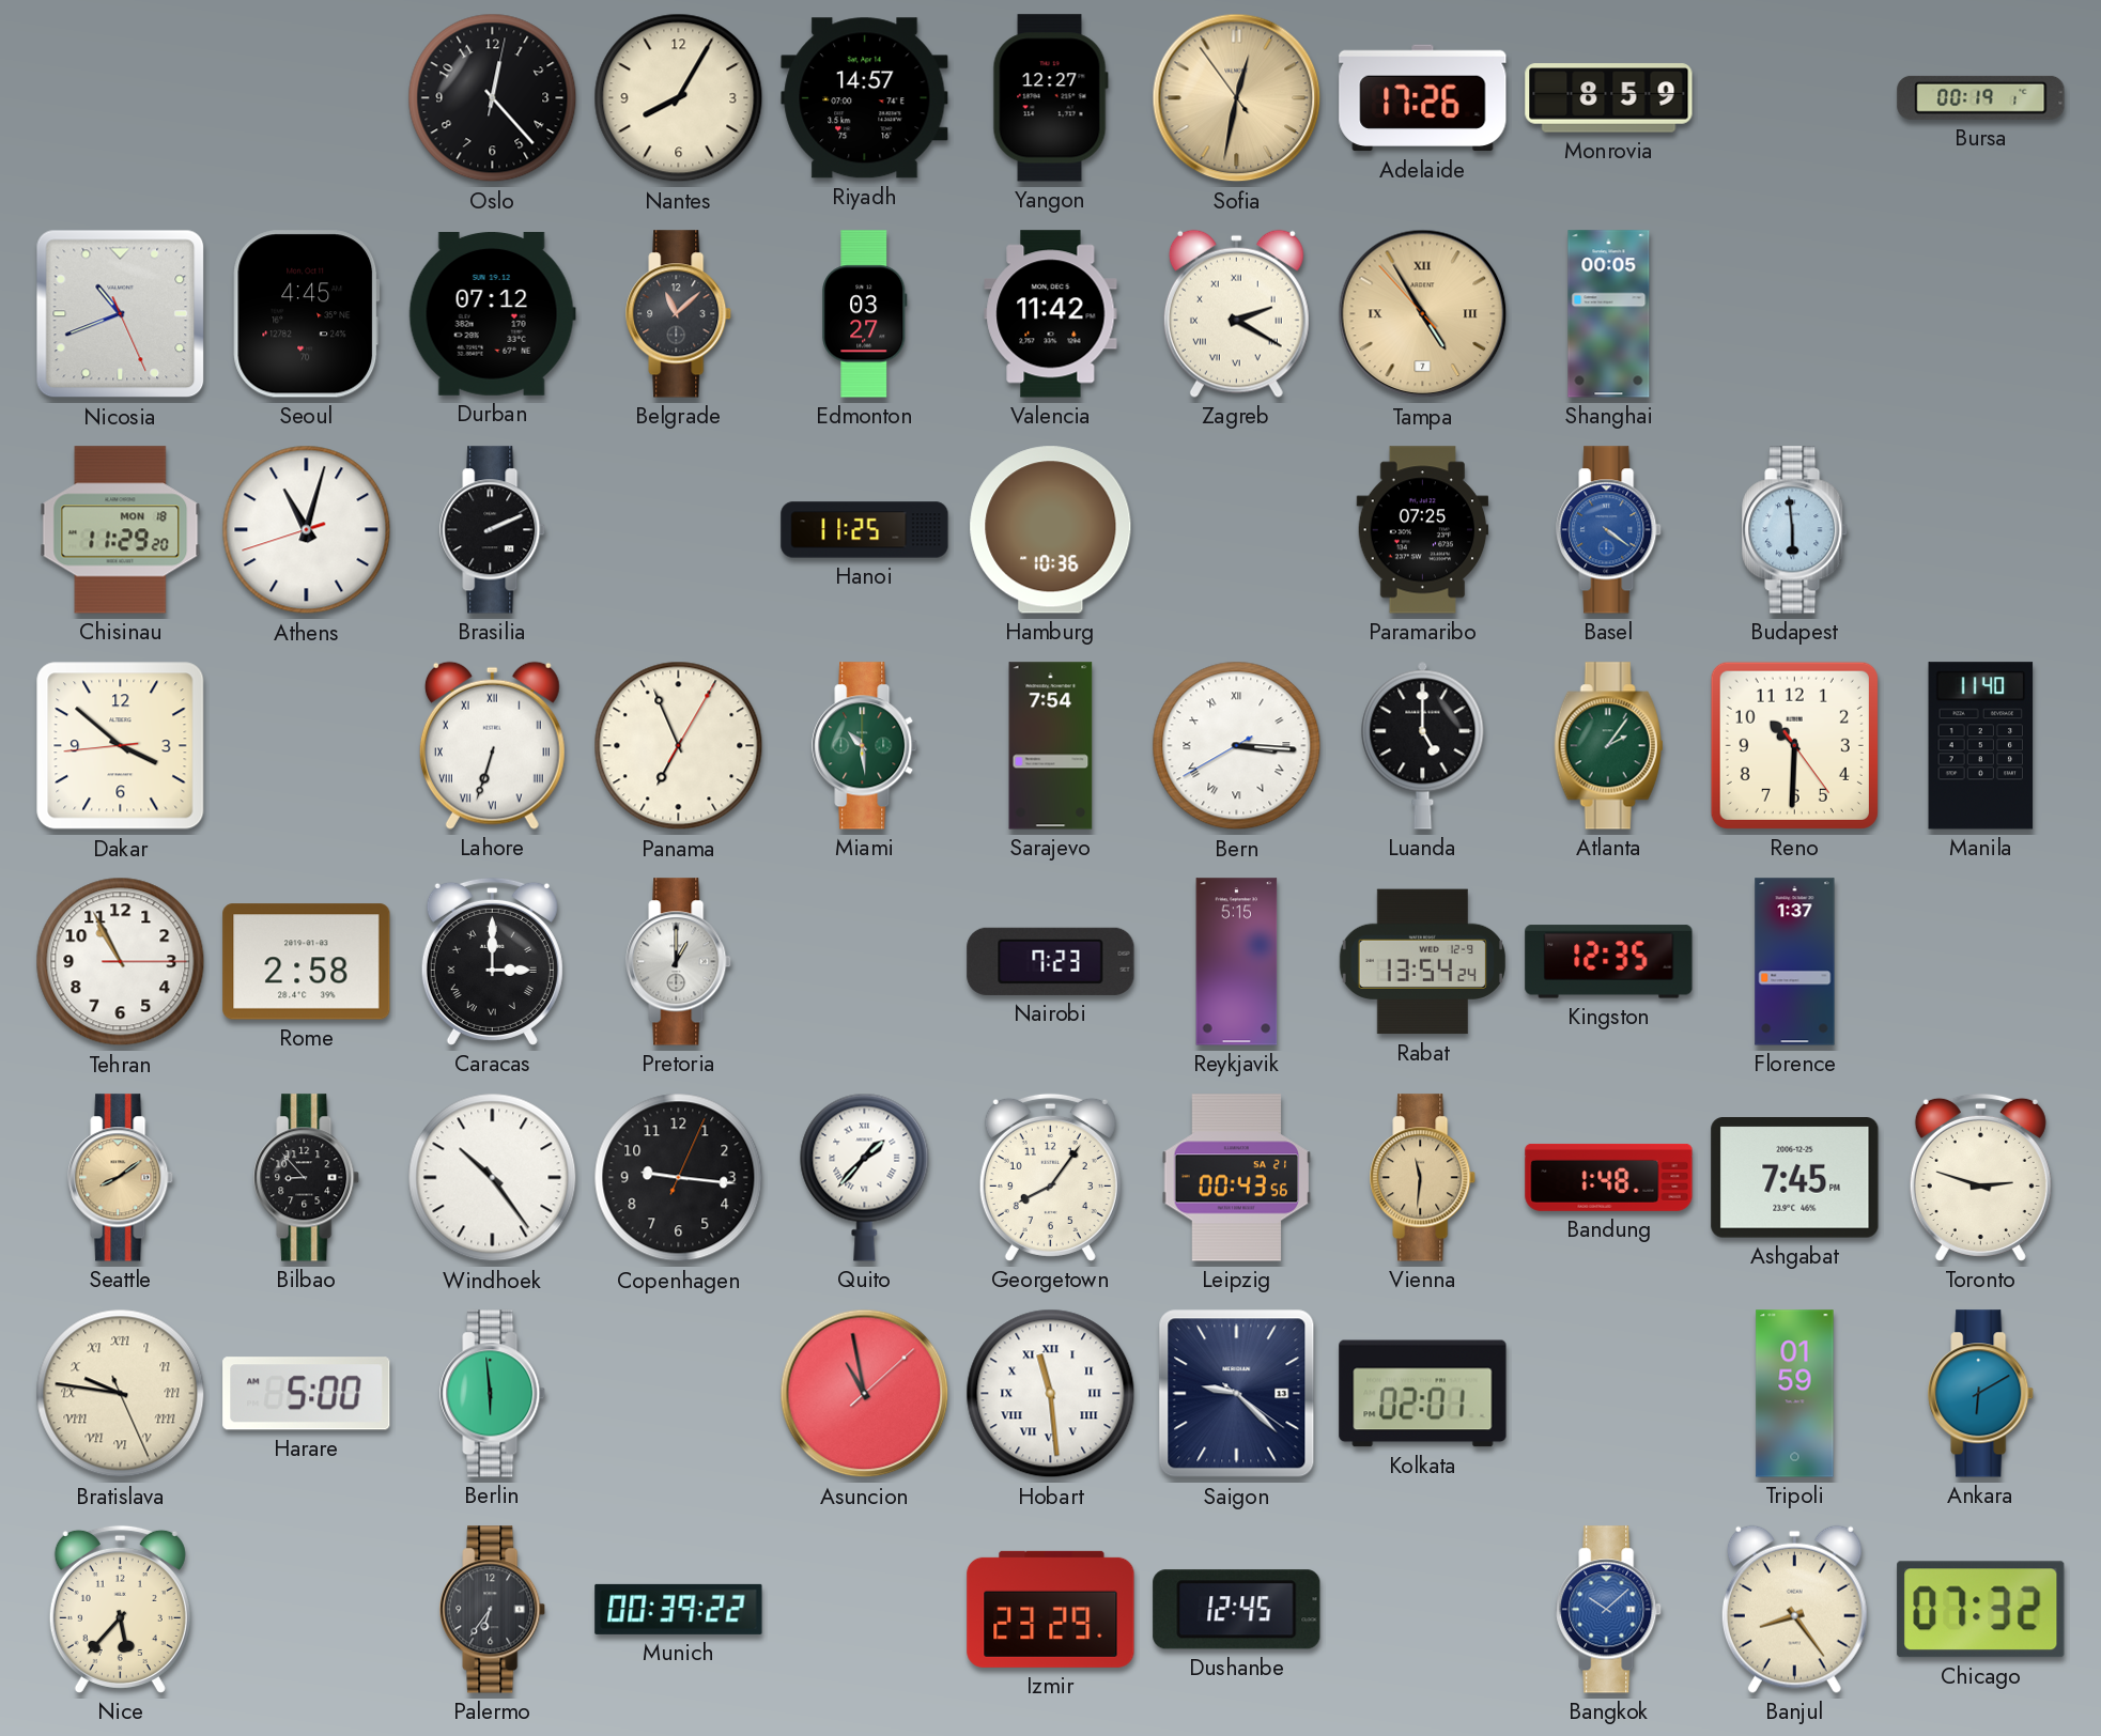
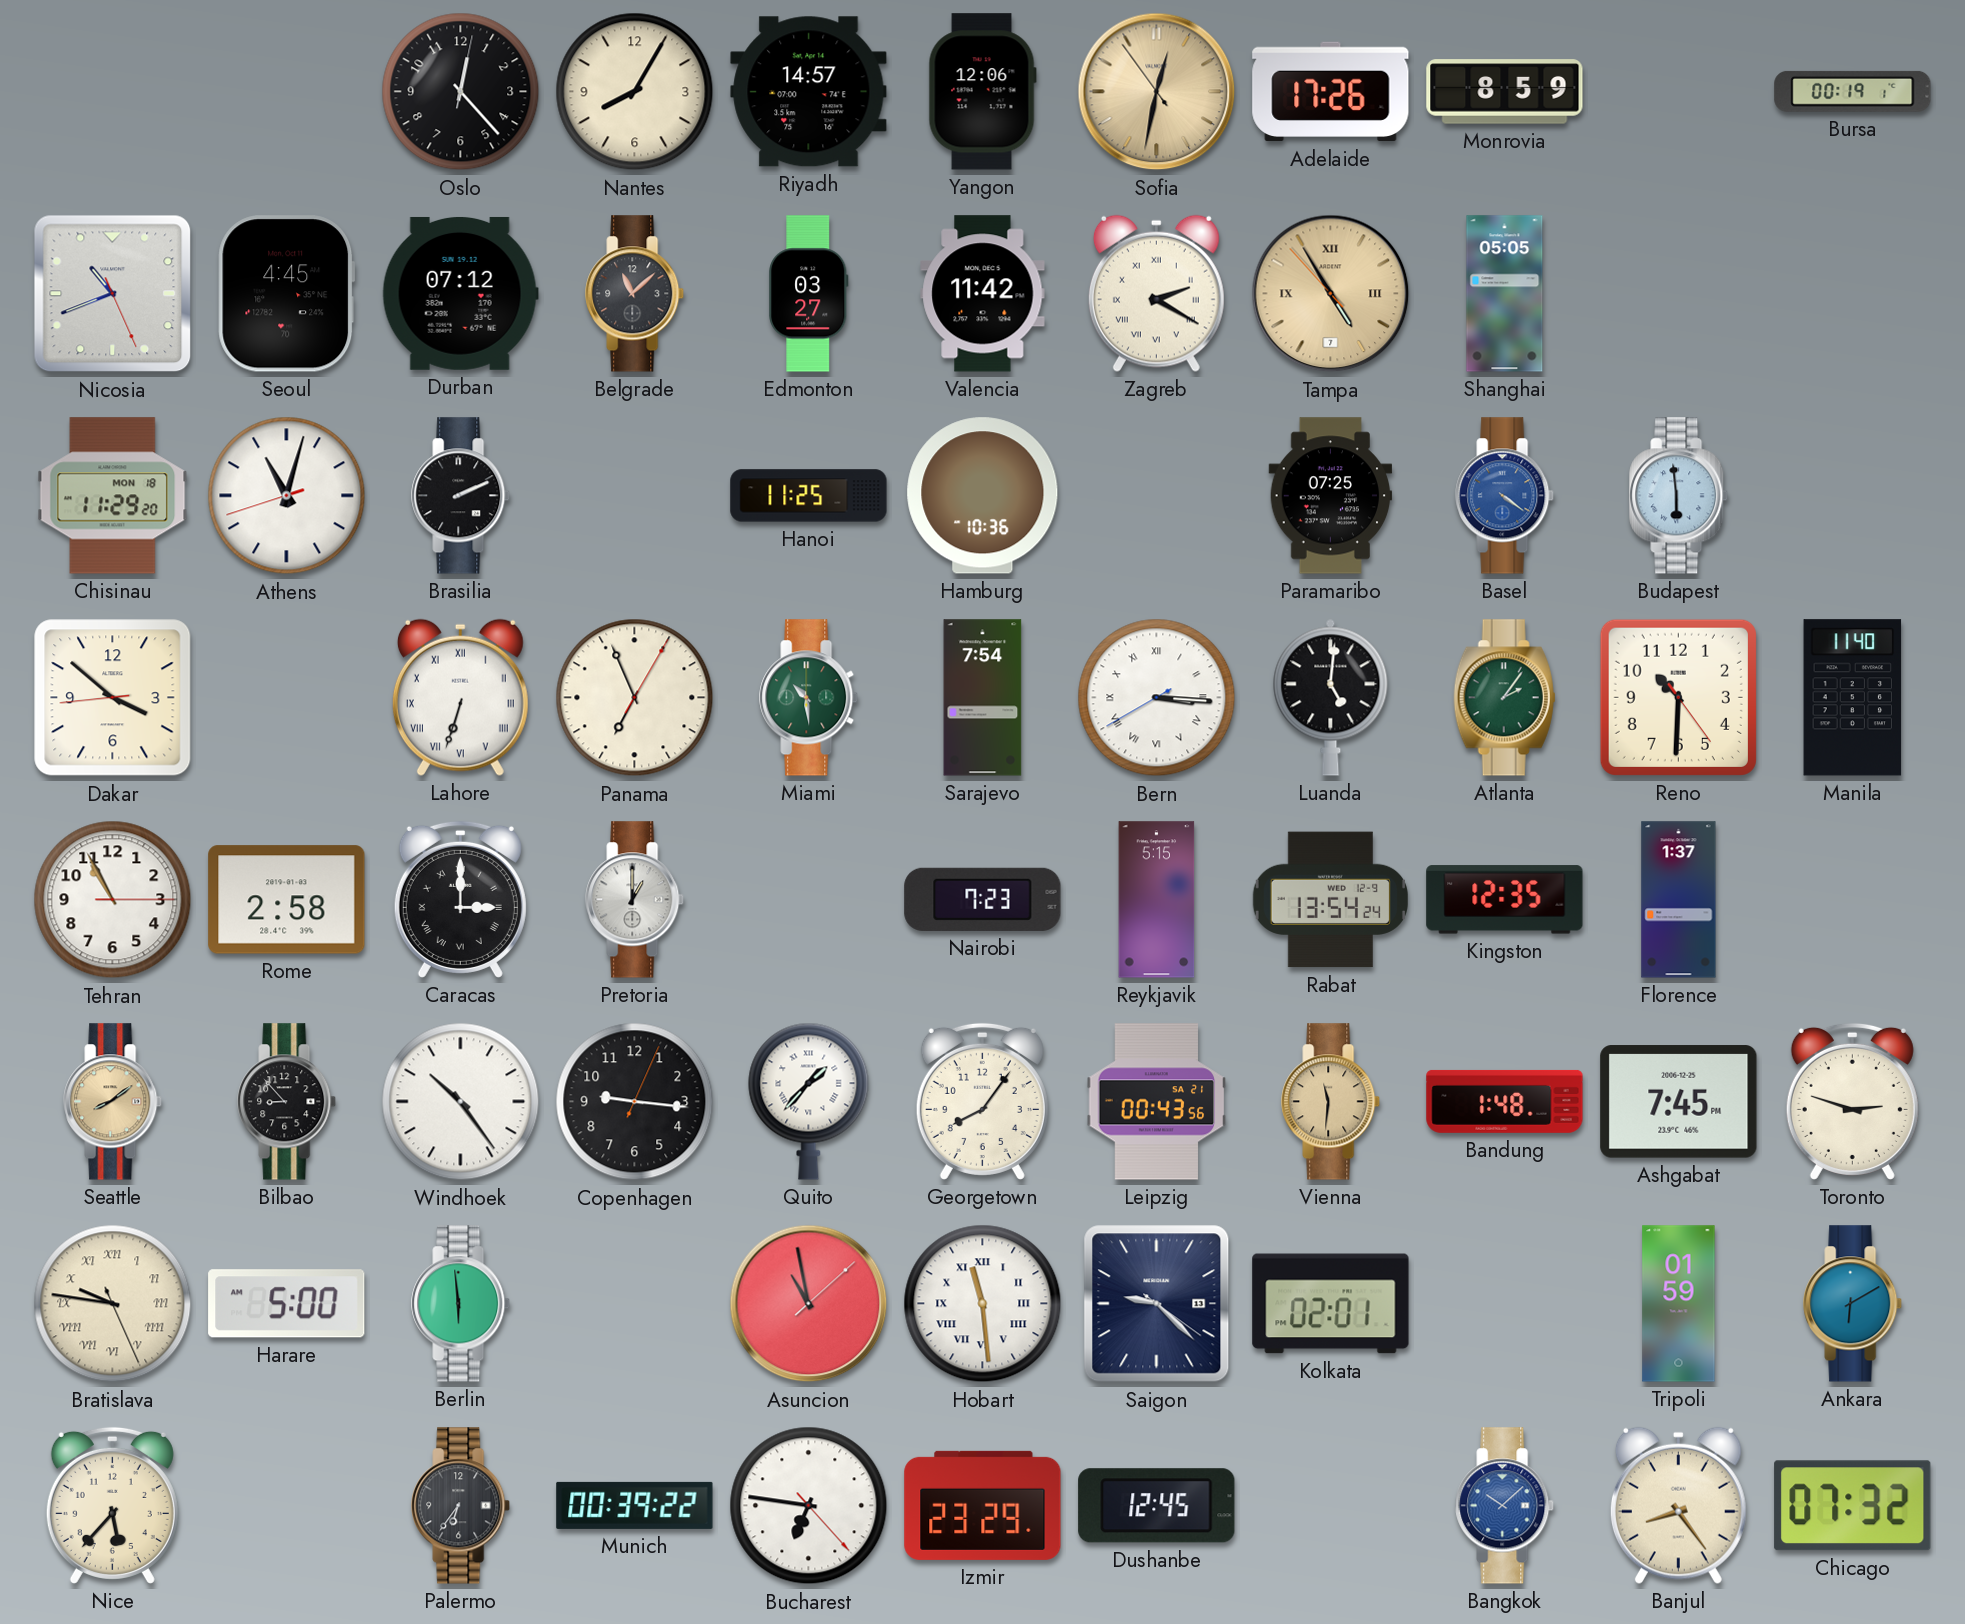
Yangon: 12:27 -> 12:06 (982, 92)
Shanghai: 00:05 -> 05:05 (1505, 294)
Luanda: 5:00 -> 5:01 (1331, 697)
Bucharest: none -> 6:46 (809, 1506)
